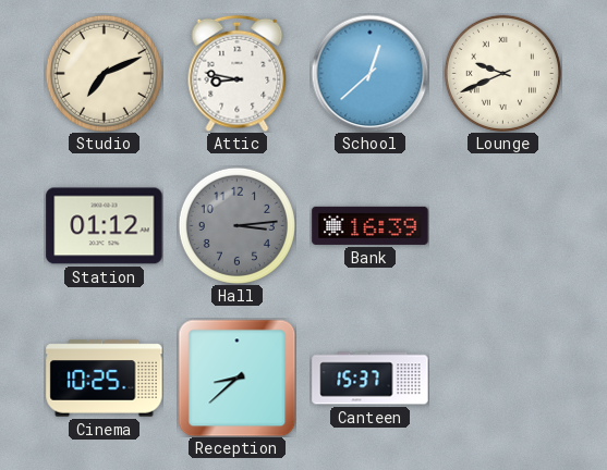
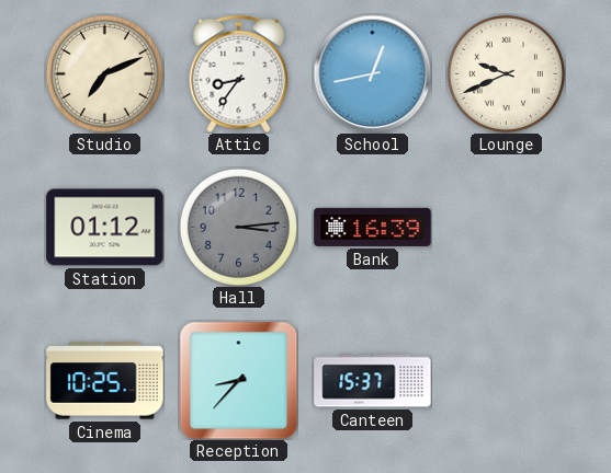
Attic: 8:47 -> 8:36 (239, 73)
School: 12:38 -> 12:43 (372, 73)
Reception: 8:38 -> 8:37 (238, 380)
